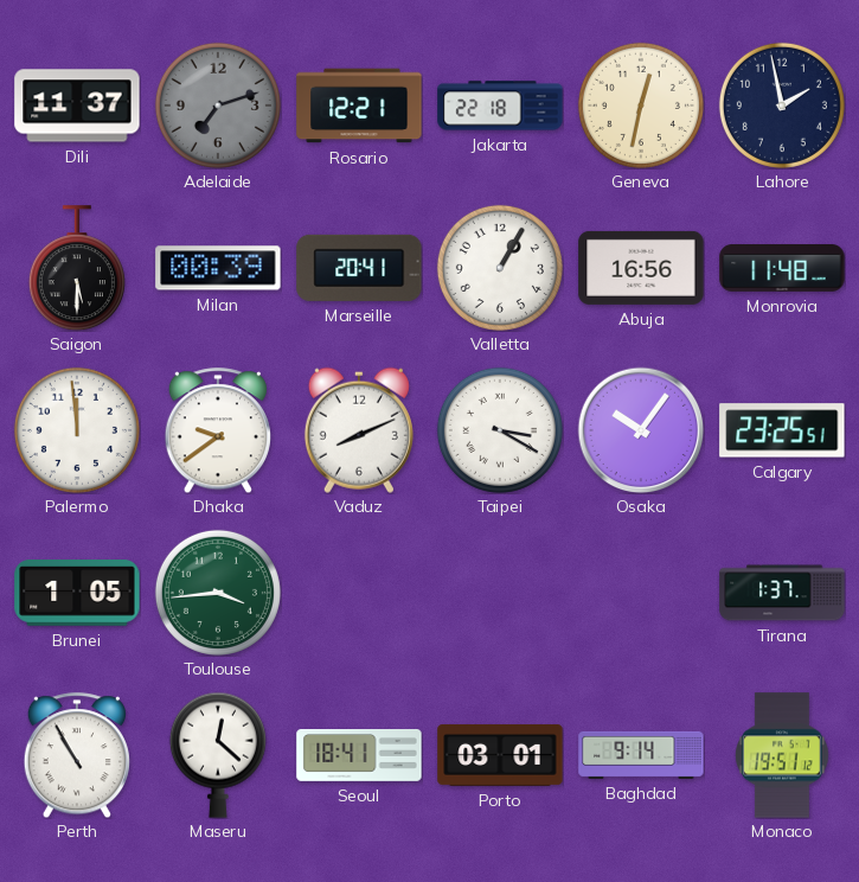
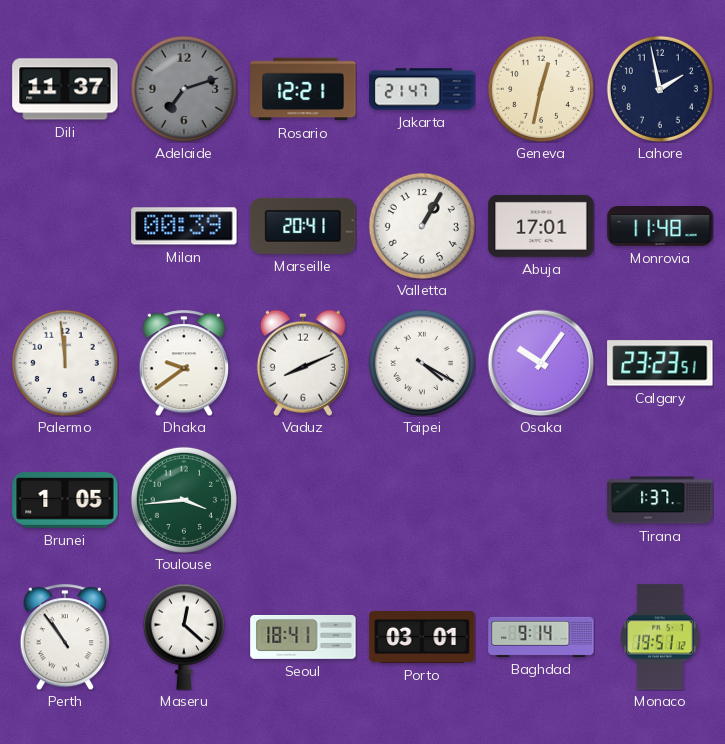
Jakarta: 22:18 -> 21:47 (422, 89)
Saigon: 5:30 -> none (77, 268)
Abuja: 16:56 -> 17:01 (541, 226)
Taipei: 3:20 -> 4:20 (422, 363)
Calgary: 23:25 -> 23:23 (660, 363)
Perth: 10:55 -> 10:54 (65, 637)
